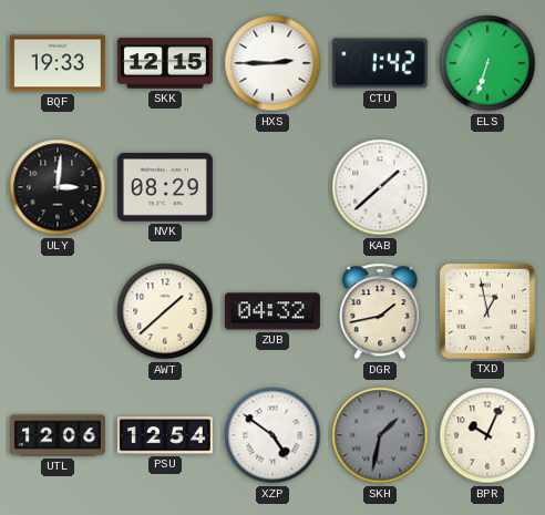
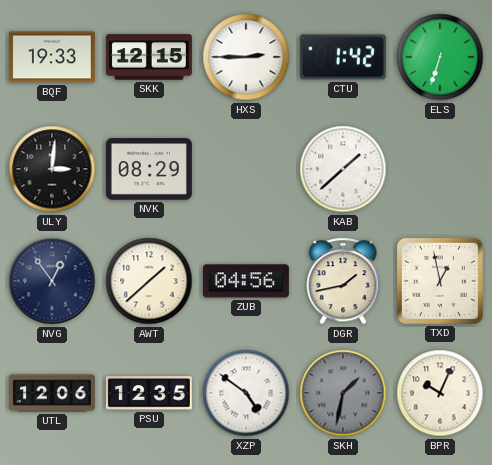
NVG: none -> 12:54 (52, 281)
ZUB: 04:32 -> 04:56 (246, 281)
PSU: 12:54 -> 12:35 (149, 393)
